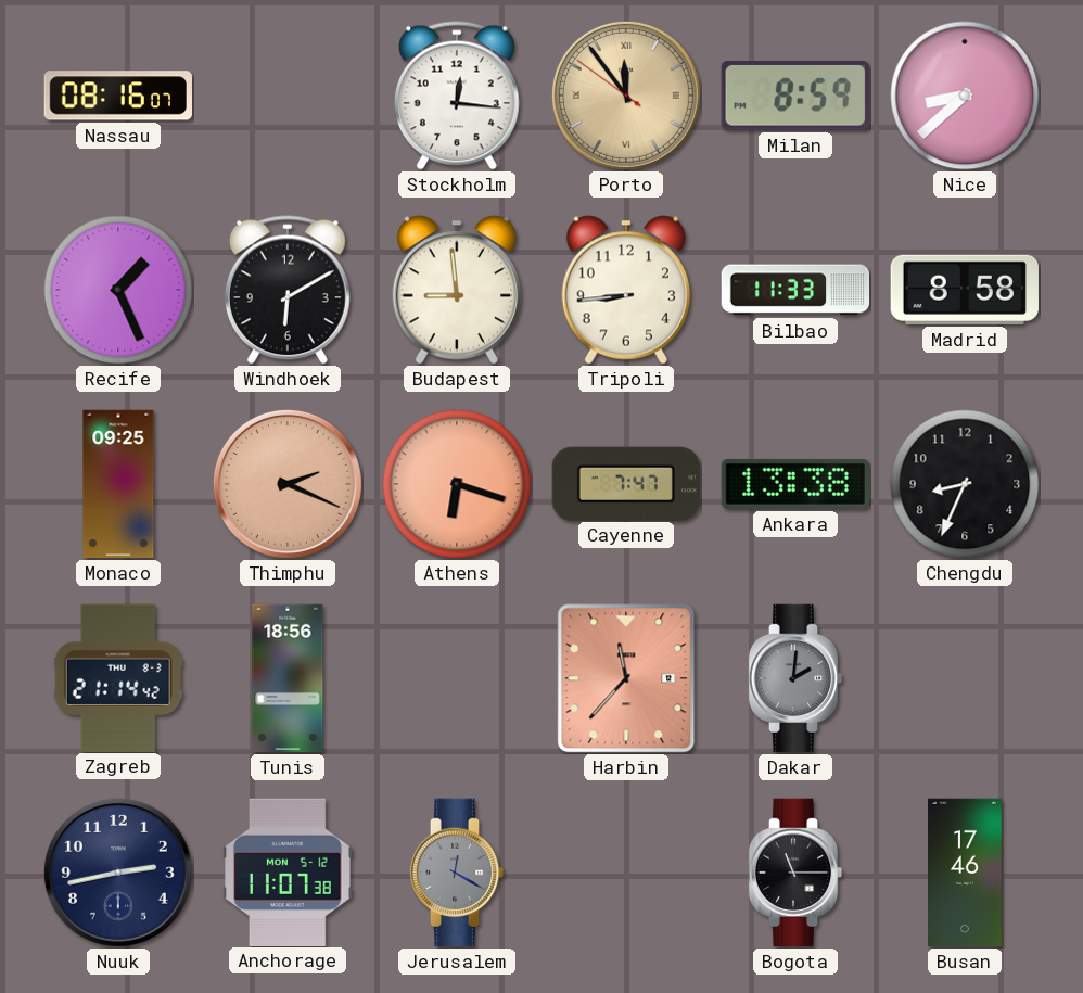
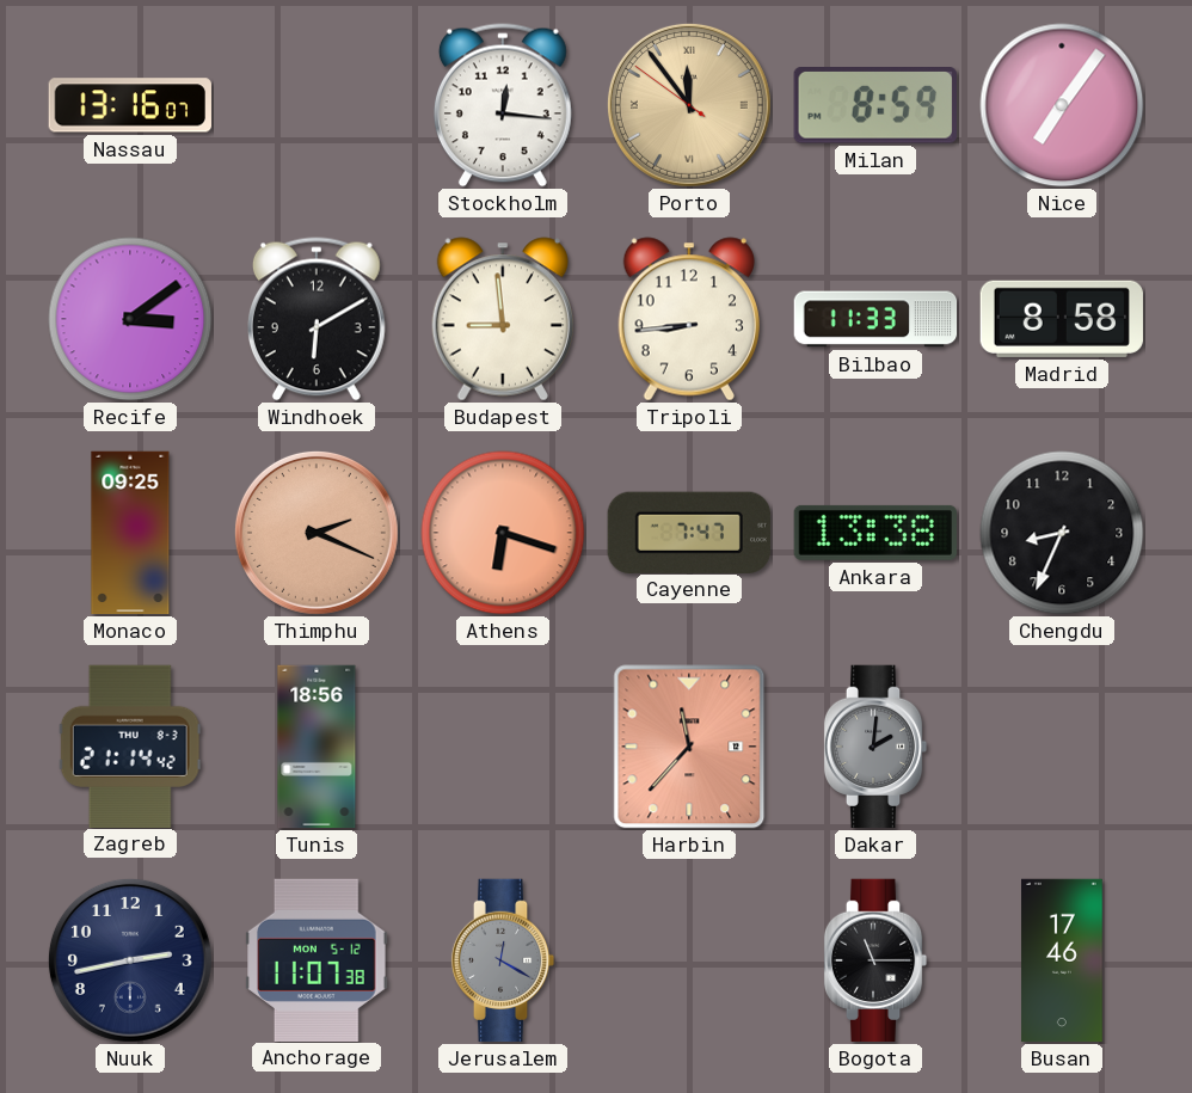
Nassau: 08:16 -> 13:16 (130, 105)
Nice: 8:38 -> 7:06 (1062, 105)
Recife: 1:26 -> 3:09 (130, 319)
